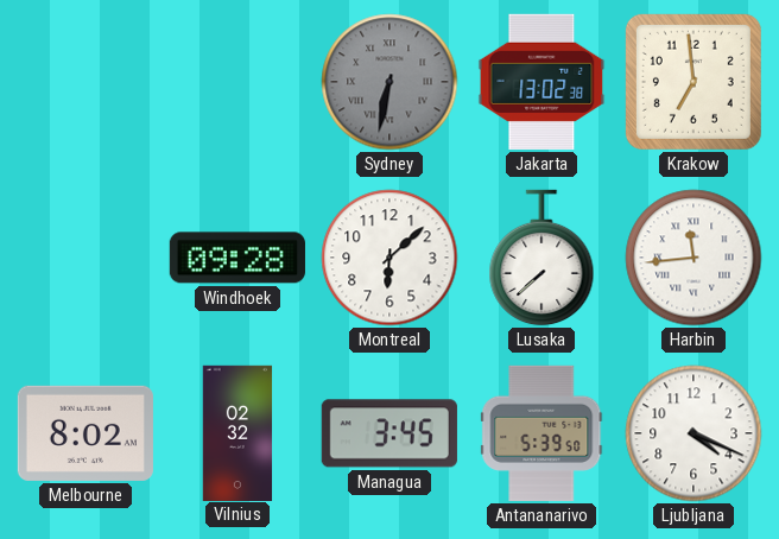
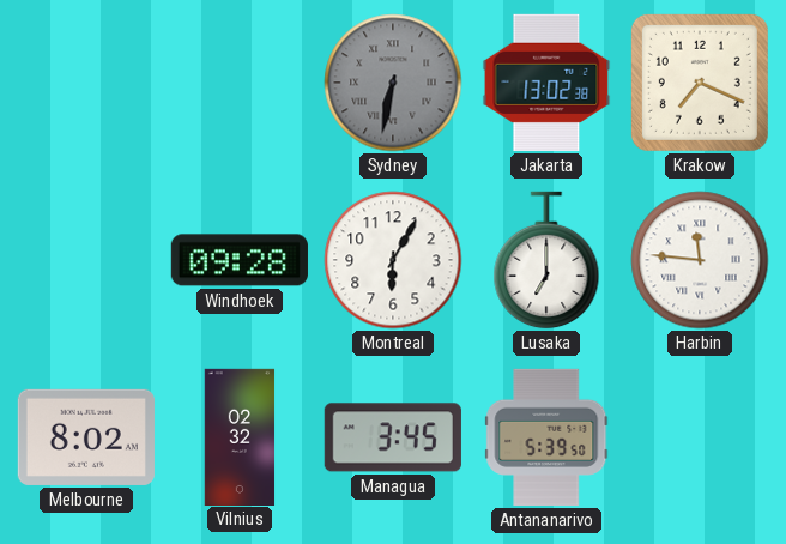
Krakow: 6:59 -> 7:19 (700, 83)
Montreal: 6:08 -> 6:05 (393, 260)
Lusaka: 7:38 -> 7:00 (546, 260)
Harbin: 11:44 -> 11:46 (700, 260)
Ljubljana: 4:19 -> none (693, 433)
